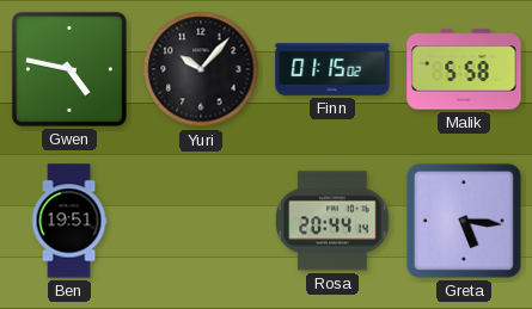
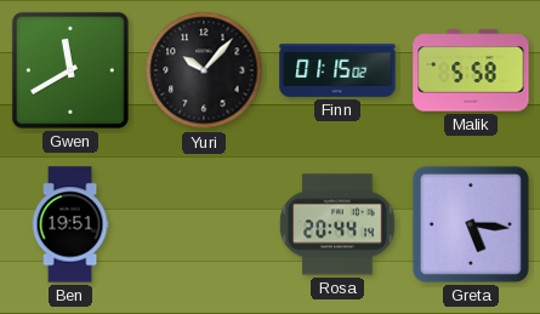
Gwen: 4:47 -> 11:40 (70, 70)
